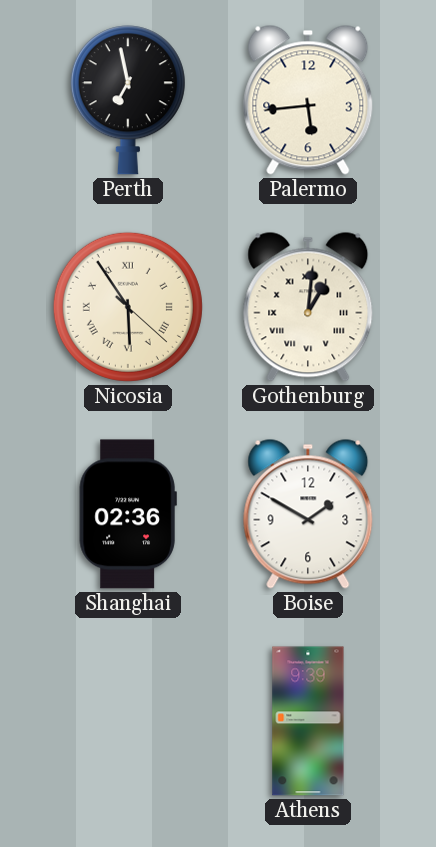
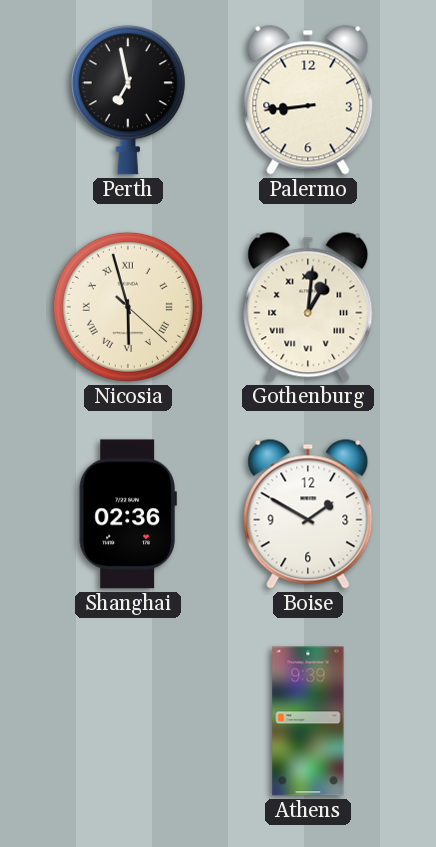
Palermo: 5:44 -> 8:44 (308, 100)
Nicosia: 5:54 -> 5:57 (128, 307)
